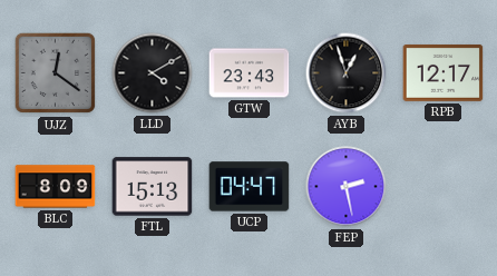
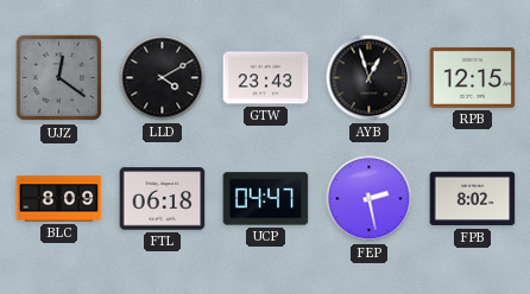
RPB: 12:17 -> 12:15 (473, 77)
FTL: 15:13 -> 06:18 (163, 199)
FPB: none -> 8:02 (473, 199)
